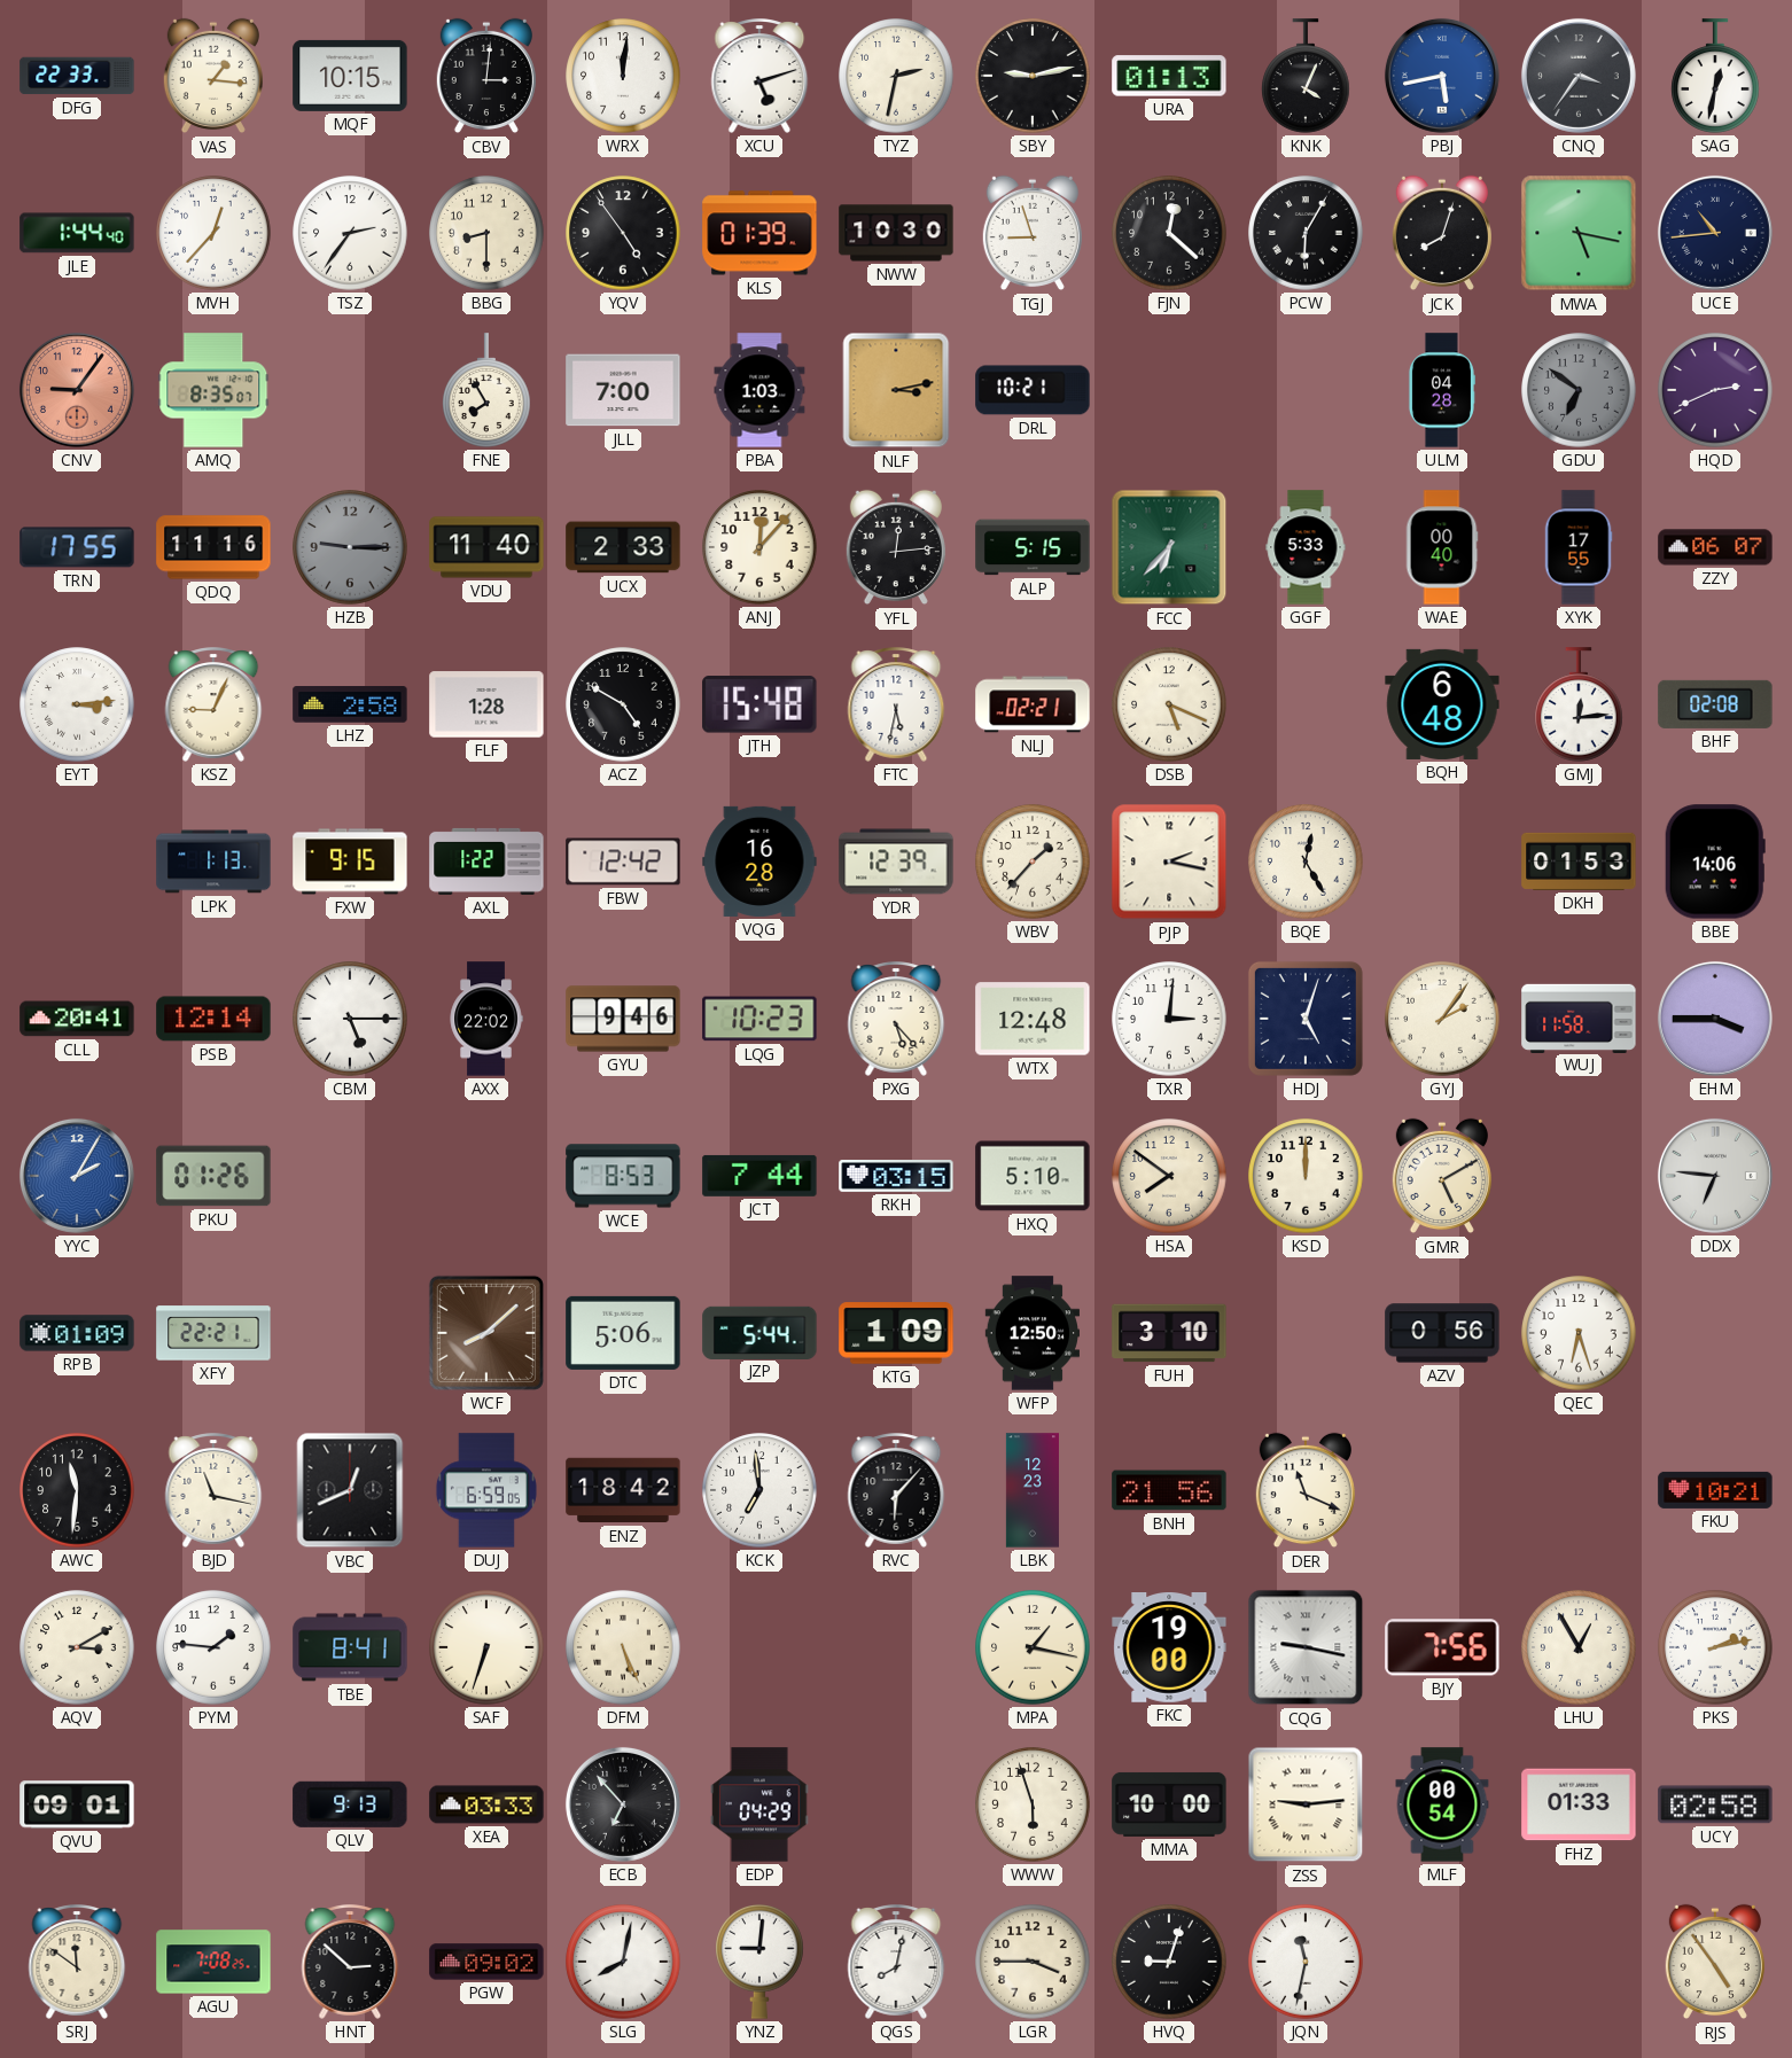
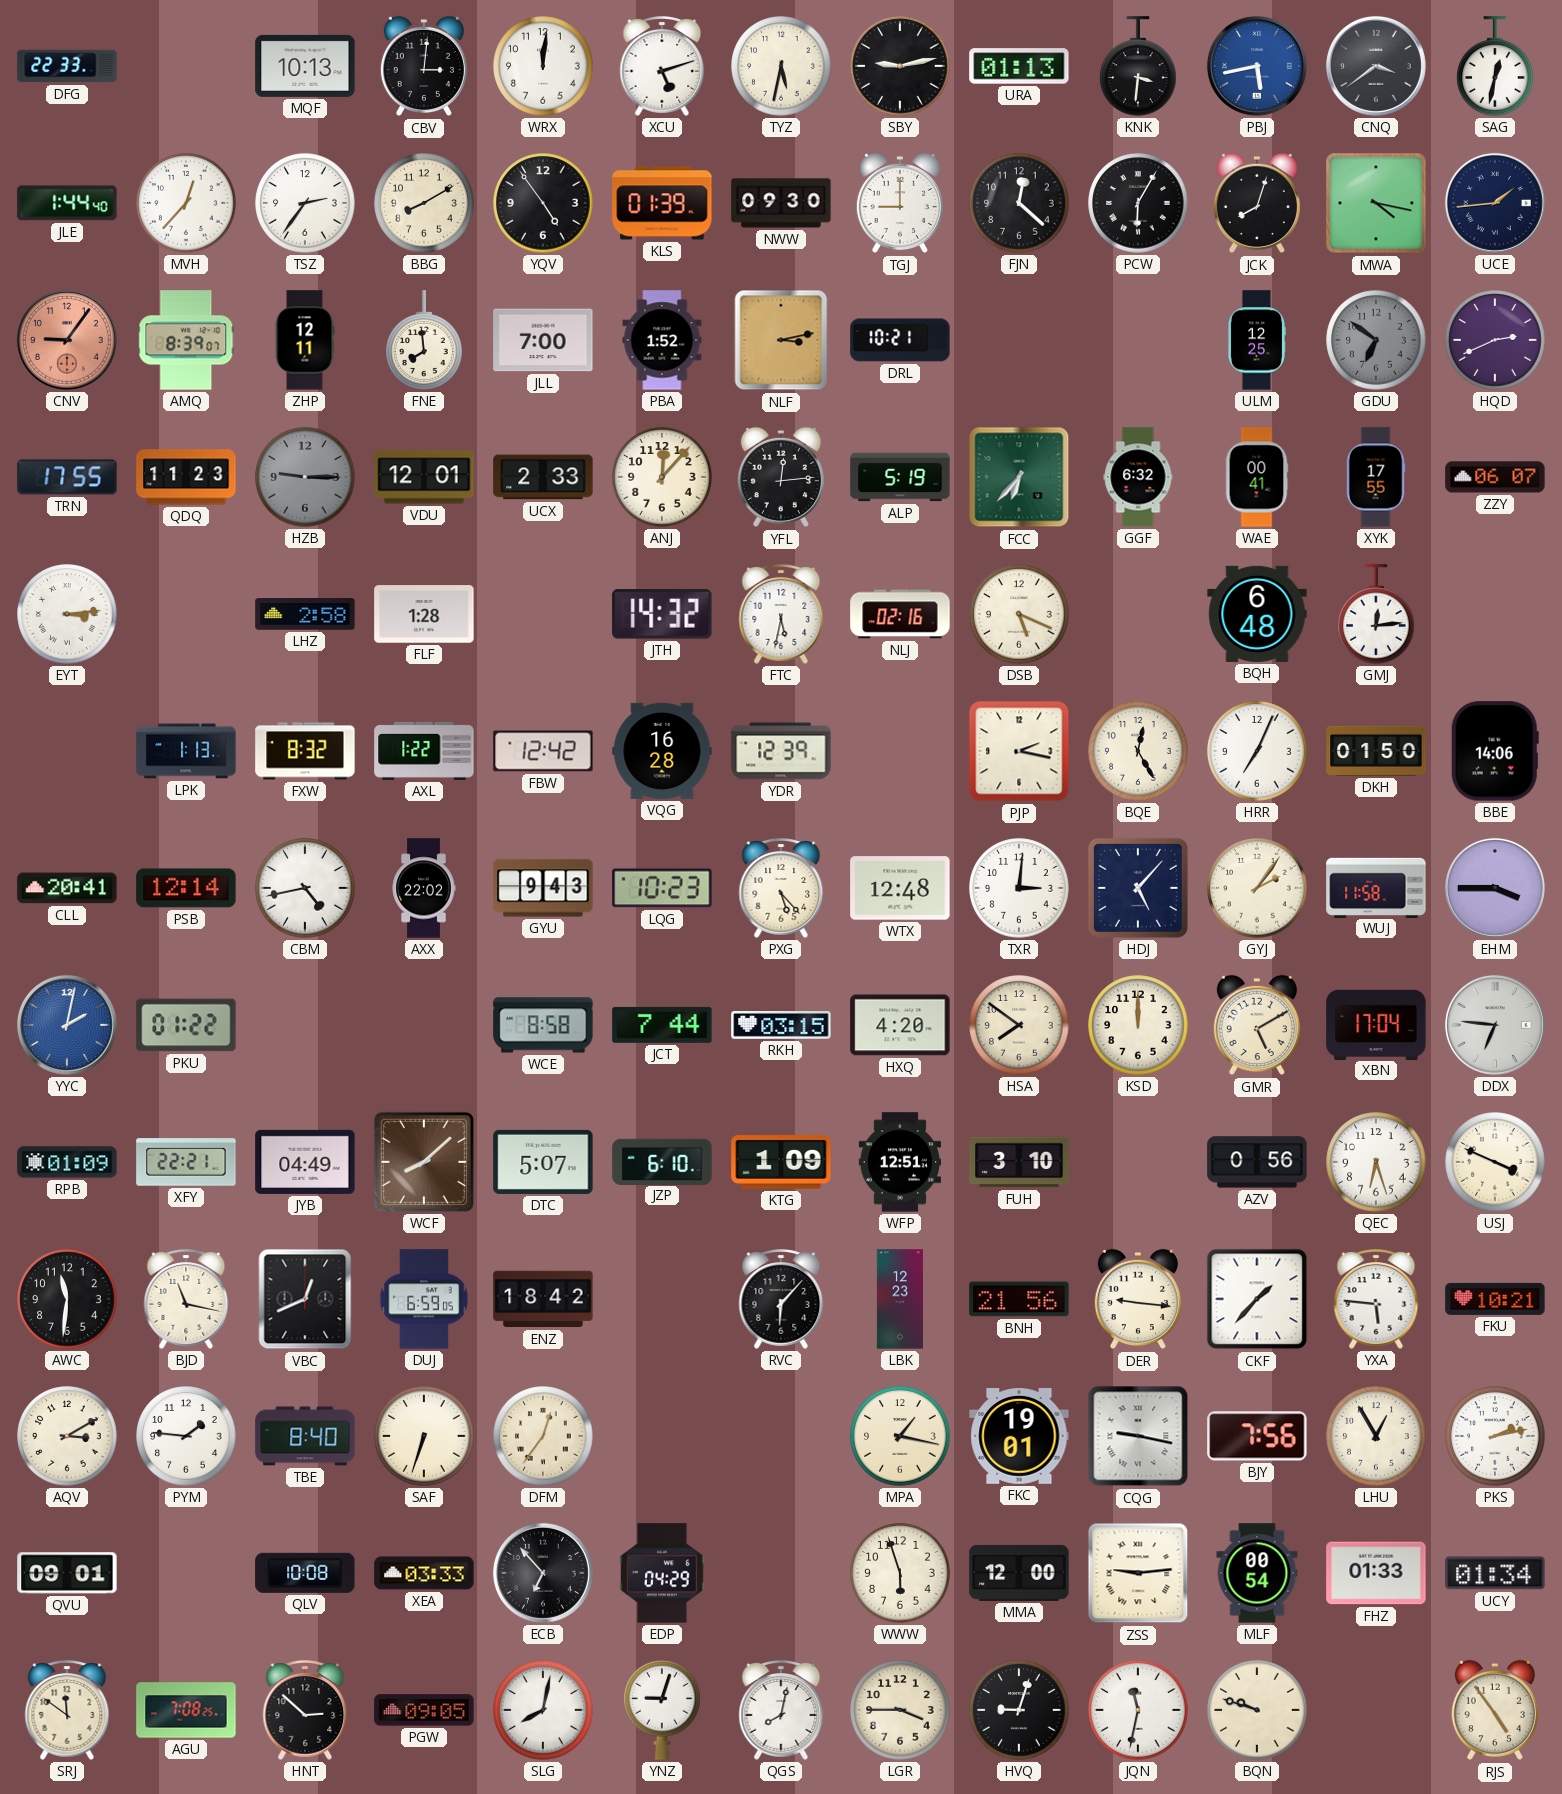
VAS: 1:16 -> none (213, 76)
MQF: 10:15 -> 10:13 (305, 66)
TYZ: 2:32 -> 5:32 (781, 66)
KNK: 4:04 -> 3:31 (1138, 66)
CNQ: 3:36 -> 3:39 (1376, 66)
BBG: 8:30 -> 8:10 (424, 203)
NWW: 10:30 -> 09:30 (781, 203)
TGJ: 8:57 -> 9:00 (900, 203)
MWA: 5:17 -> 4:17 (1376, 203)
UCE: 10:44 -> 1:44 (1495, 203)
AMQ: 8:35 -> 8:39 (186, 340)
ZHP: none -> 12:11 (305, 340)
FNE: 7:55 -> 7:59 (424, 340)
PBA: 1:03 -> 1:52 (662, 340)
ULM: 04:28 -> 12:25 (1256, 340)
QDQ: 11:16 -> 11:23 (186, 477)
VDU: 11:40 -> 12:01 (424, 477)
ALP: 5:15 -> 5:19 (900, 477)
GGF: 5:33 -> 6:32 (1138, 477)
WAE: 00:40 -> 00:41 (1257, 477)
KSZ: 9:04 -> none (213, 704)
ACZ: 4:50 -> none (623, 704)
JTH: 15:48 -> 14:32 (662, 614)
NLJ: 02:21 -> 02:16 (900, 614)
BHF: 02:08 -> none (1715, 704)
FXW: 9:15 -> 8:32 (305, 751)
WBV: 1:37 -> none (1033, 862)
HRR: none -> 7:04 (1257, 751)
DKH: 01:53 -> 01:50 (1376, 751)
CBM: 5:15 -> 4:43 (305, 888)
GYU: 9:46 -> 9:43 (543, 888)
HDJ: 5:03 -> 5:07 (1138, 888)
YYC: 2:05 -> 2:02 (67, 1025)
PKU: 01:26 -> 01:22 (186, 1025)
WCE: 8:53 -> 8:58 (543, 1025)
HXQ: 5:10 -> 4:20 (900, 1025)
XBN: none -> 17:04 (1376, 1024)
JYB: none -> 04:49 (305, 1162)
DTC: 5:06 -> 5:07 (543, 1162)
JZP: 5:44 -> 6:10 (662, 1161)
WFP: 12:50 -> 12:51 (899, 1162)
USJ: none -> 3:49 (1495, 1162)
KCK: 6:59 -> none (759, 1490)
DER: 11:19 -> 9:16 (1138, 1299)
CKF: none -> 1:37 (1257, 1299)
YXA: none -> 5:46 (1376, 1299)
TBE: 8:41 -> 8:40 (305, 1436)
DFM: 5:26 -> 12:36 (543, 1436)
FKC: 19:00 -> 19:01 (1019, 1437)
QLV: 9:13 -> 10:08 (305, 1573)
MMA: 10:00 -> 12:00 (1019, 1573)
UCY: 02:58 -> 01:34 (1495, 1573)
PGW: 09:02 -> 09:05 (424, 1710)
YNZ: 9:01 -> 9:03 (662, 1710)
BQN: none -> 9:48 (1257, 1710)
